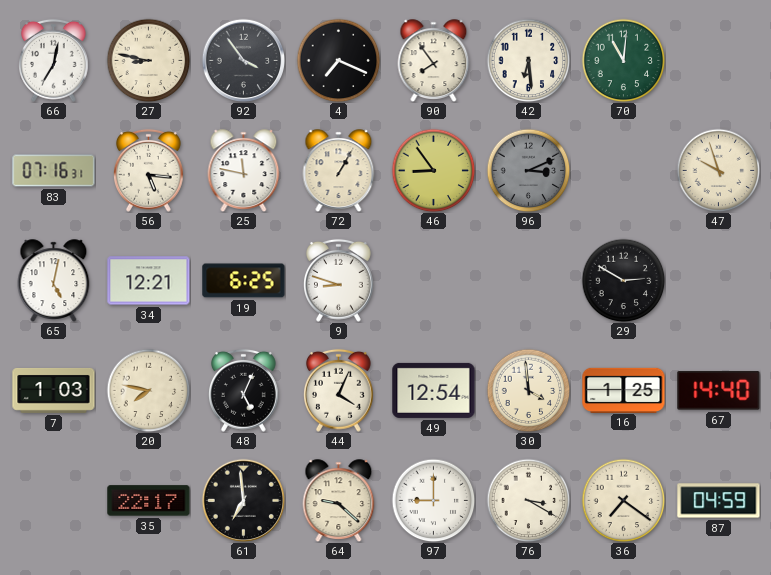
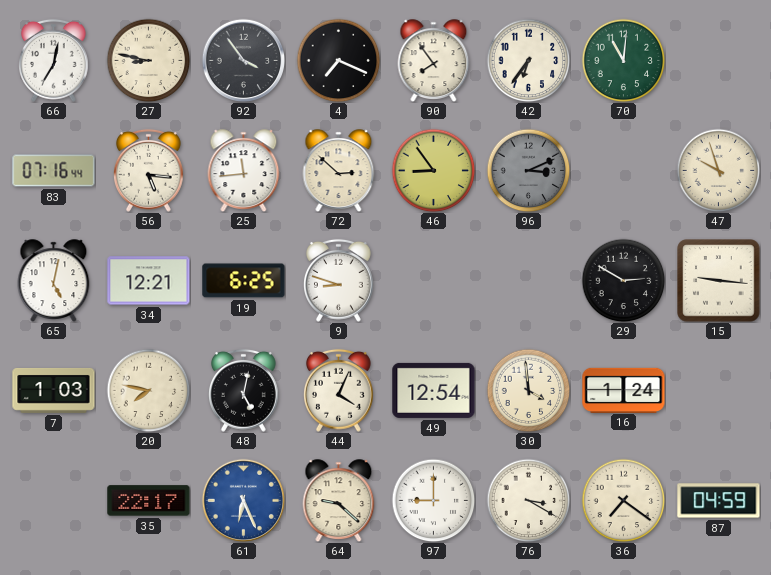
42: 6:29 -> 6:36 (528, 60)
83: 07:16:31 -> 07:16:44 (54, 171)
25: 11:47 -> 11:44 (244, 170)
72: 1:05 -> 2:52 (339, 170)
15: none -> 9:16 (719, 281)
48: 5:04 -> 5:02 (244, 390)
16: 1:25 -> 1:24 (624, 390)
67: 14:40 -> none (719, 391)
61: 6:59 -> 6:26 (243, 500)
61 dial: black -> blue (243, 500)
